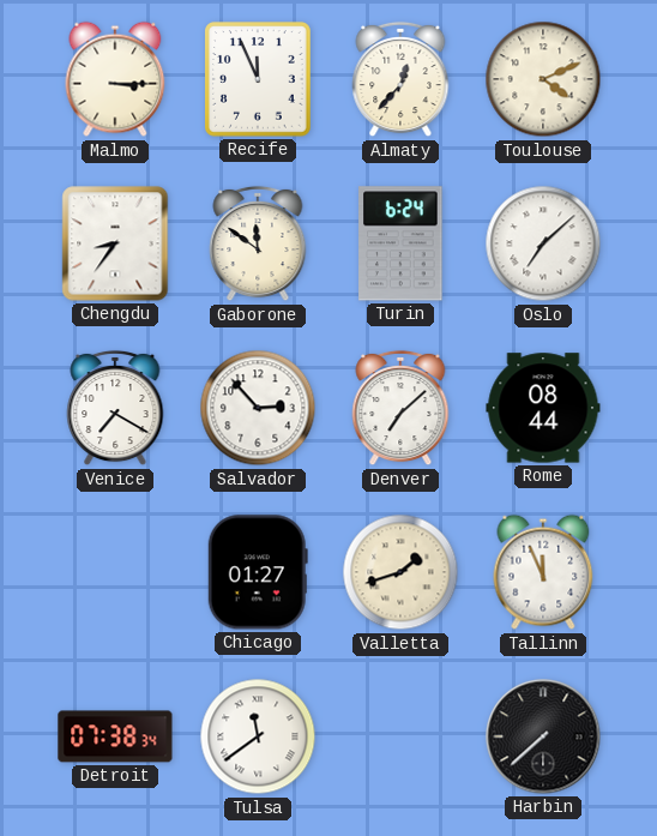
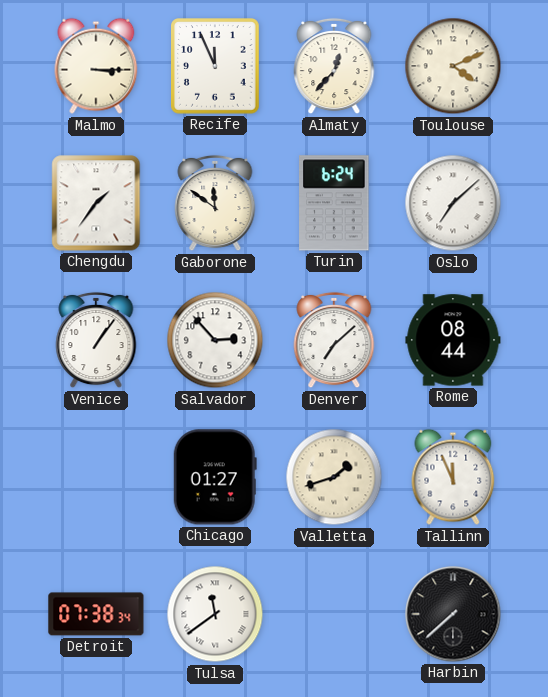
Chengdu: 8:36 -> 1:36 (96, 203)
Venice: 7:20 -> 1:06 (96, 340)
